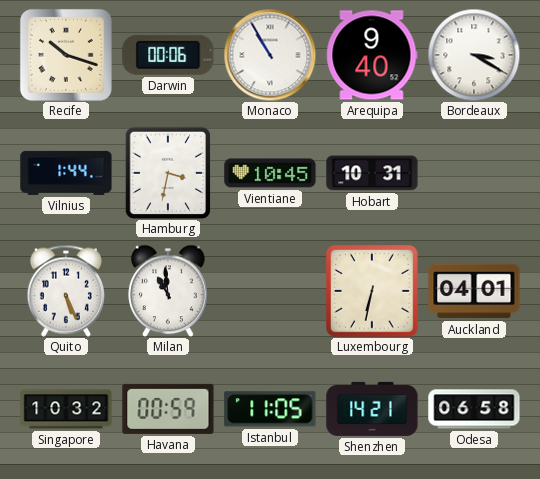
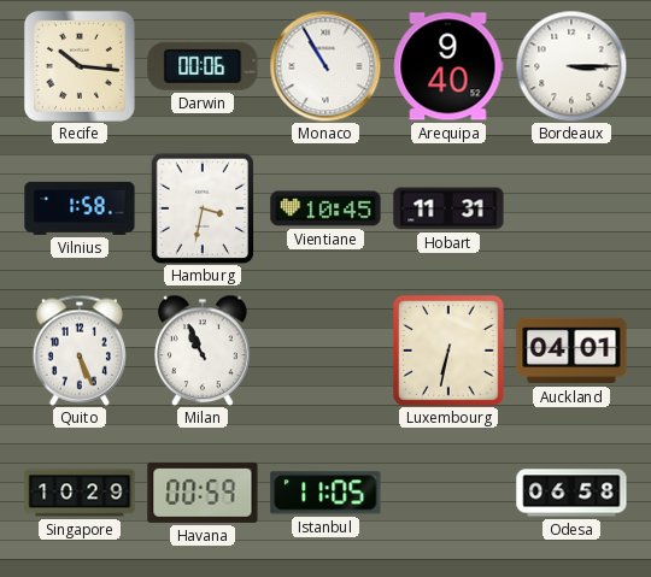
Recife: 10:18 -> 10:16 (80, 66)
Bordeaux: 3:20 -> 3:15 (571, 66)
Vilnius: 1:44 -> 1:58 (80, 208)
Hobart: 10:31 -> 11:31 (448, 208)
Milan: 10:59 -> 10:56 (203, 351)
Singapore: 10:32 -> 10:29 (80, 493)
Shenzhen: 14:21 -> none (372, 409)
